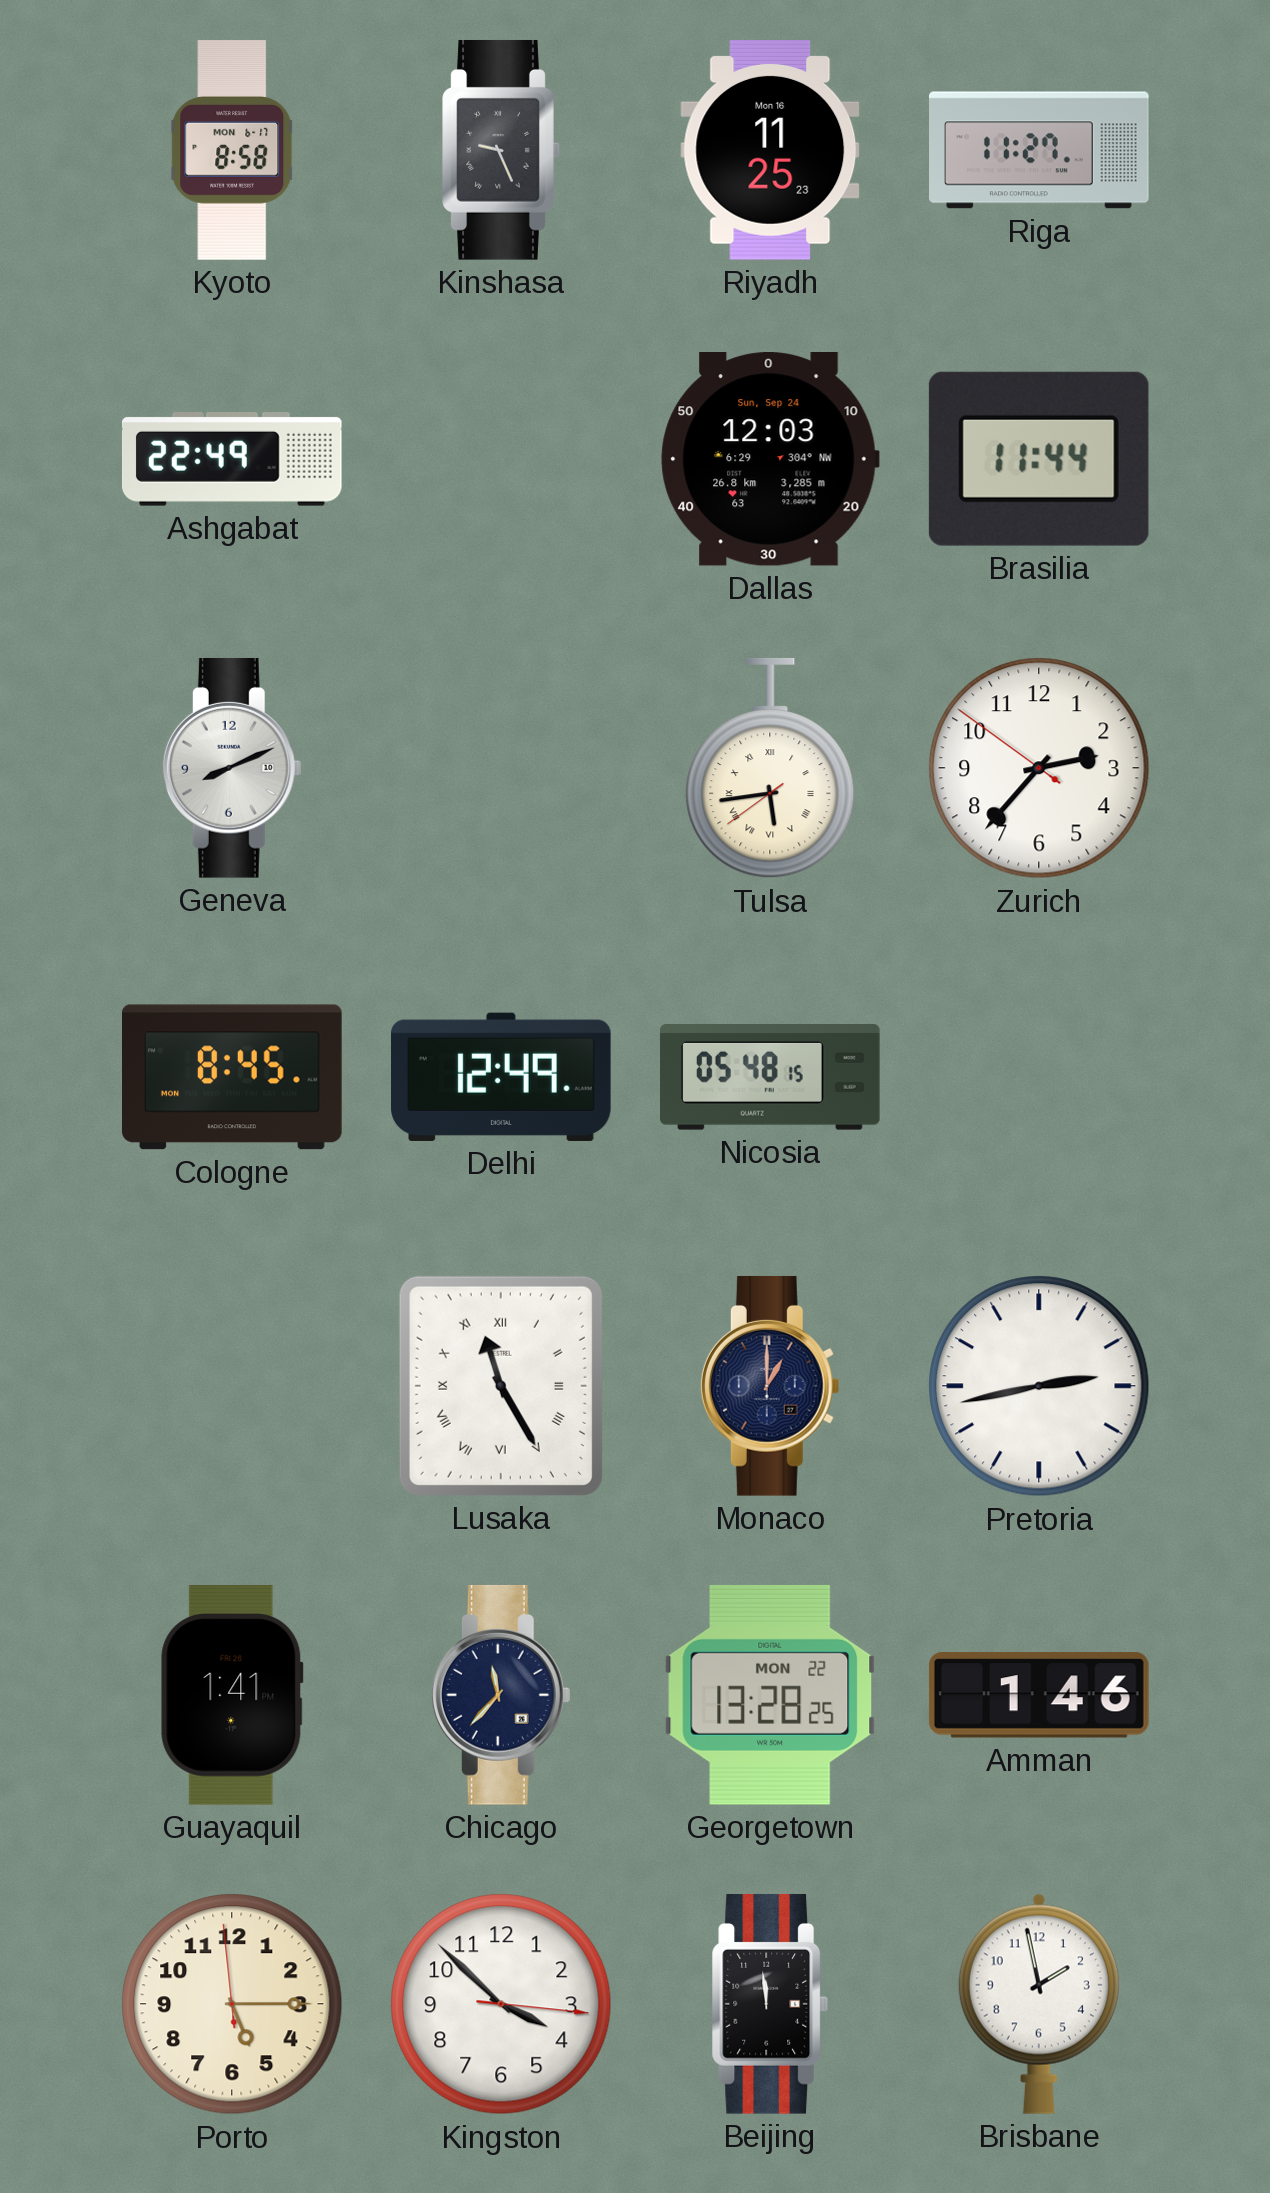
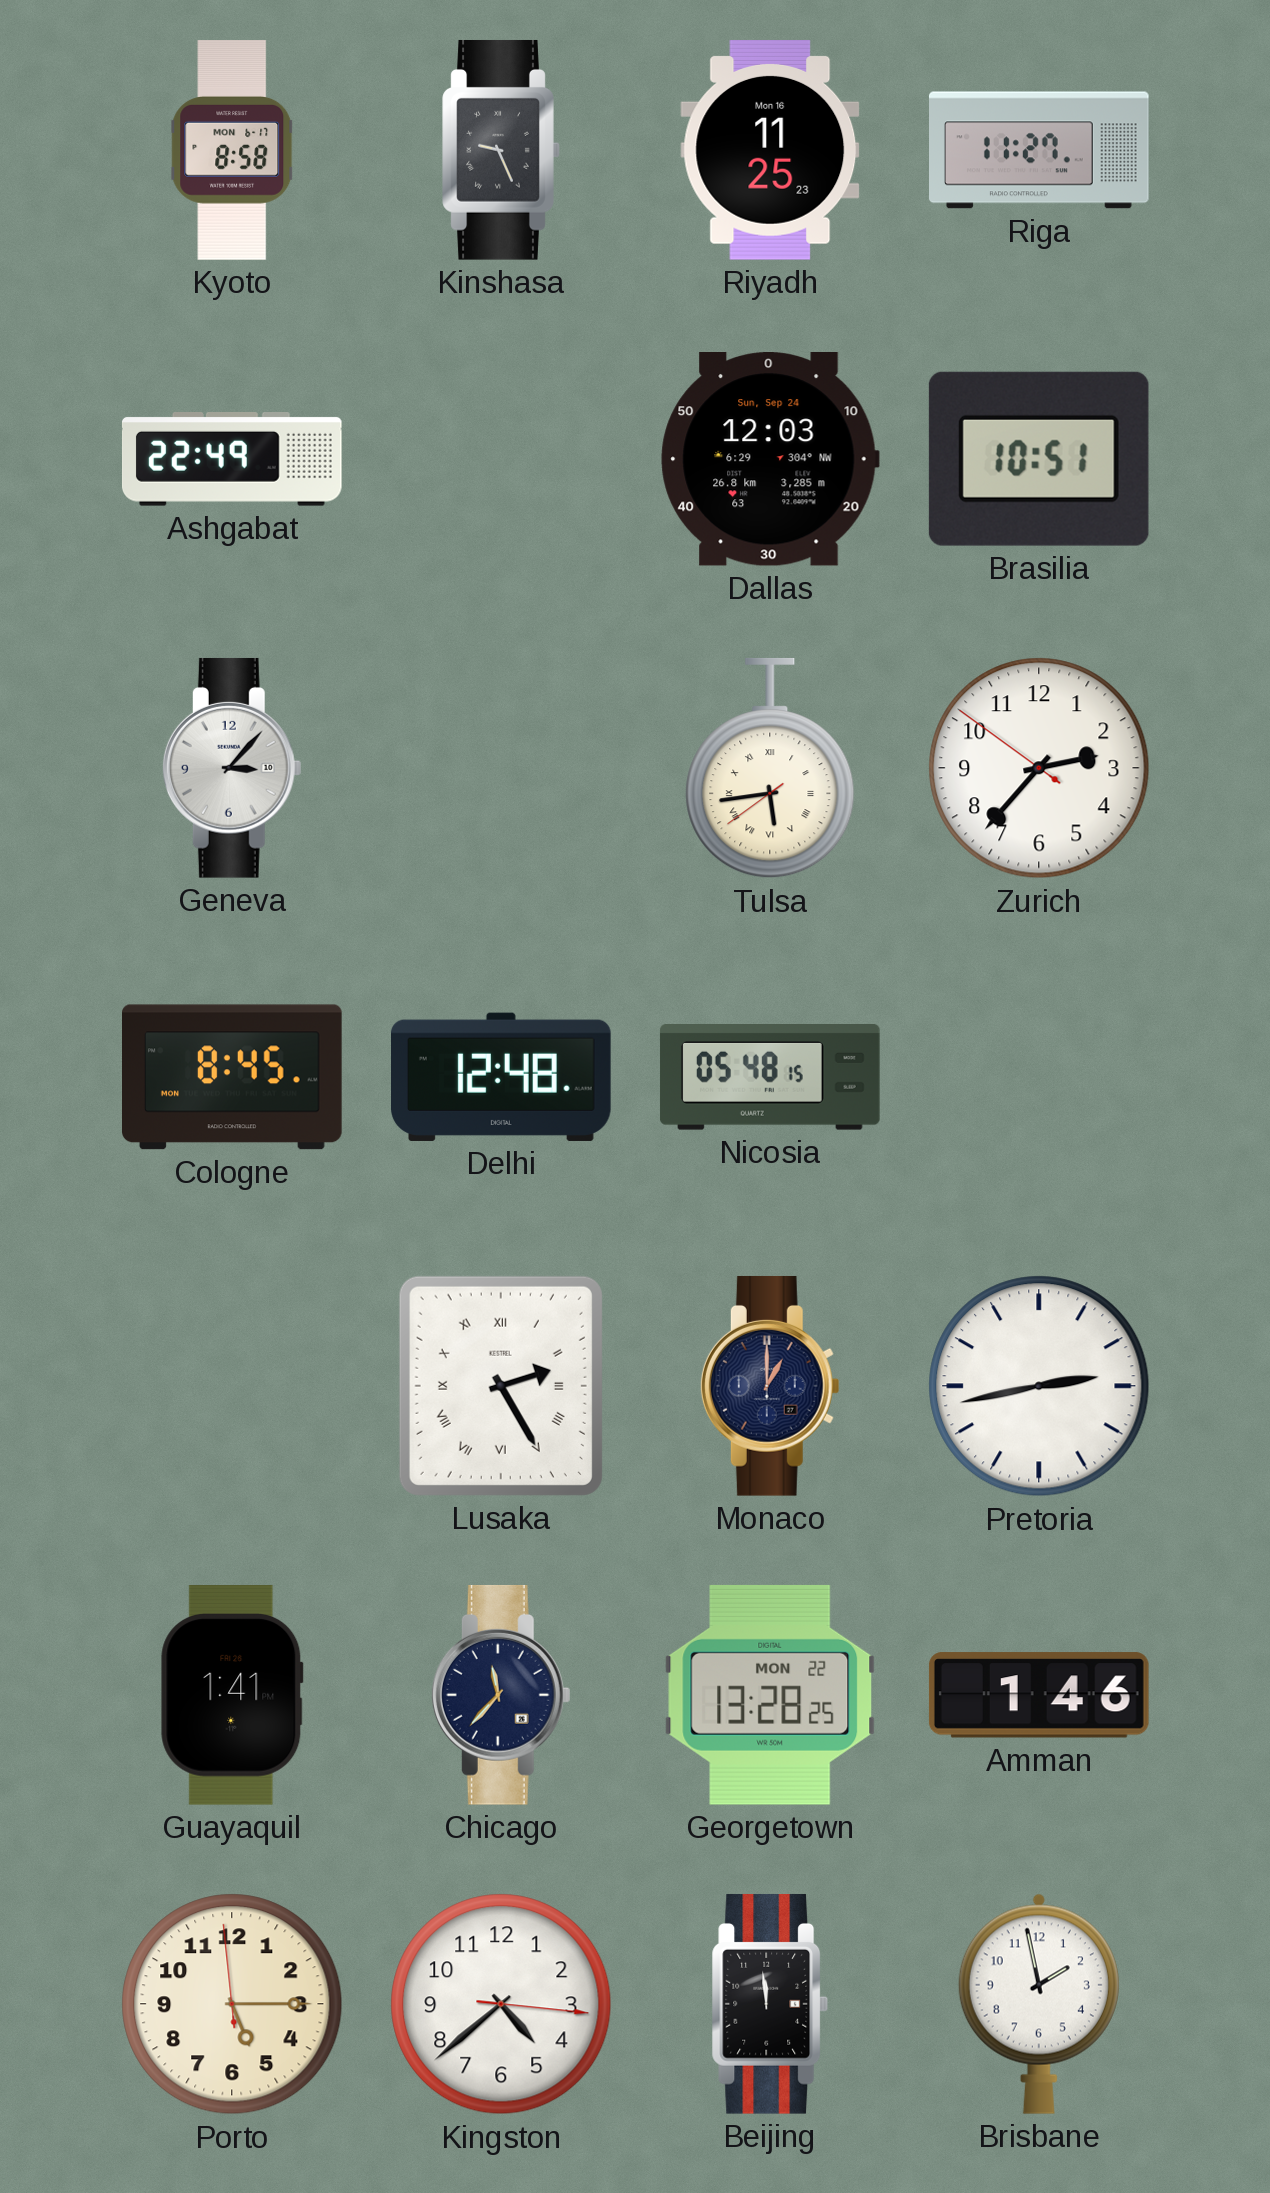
Brasilia: 11:44 -> 10:51 (1039, 459)
Geneva: 8:11 -> 3:07 (232, 768)
Delhi: 12:49 -> 12:48 (502, 1077)
Lusaka: 11:25 -> 2:25 (501, 1386)
Kingston: 3:52 -> 4:38 (501, 2004)
